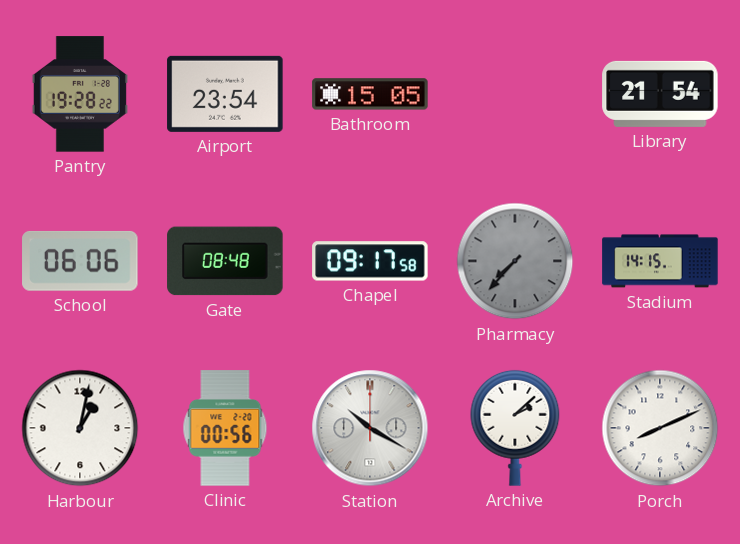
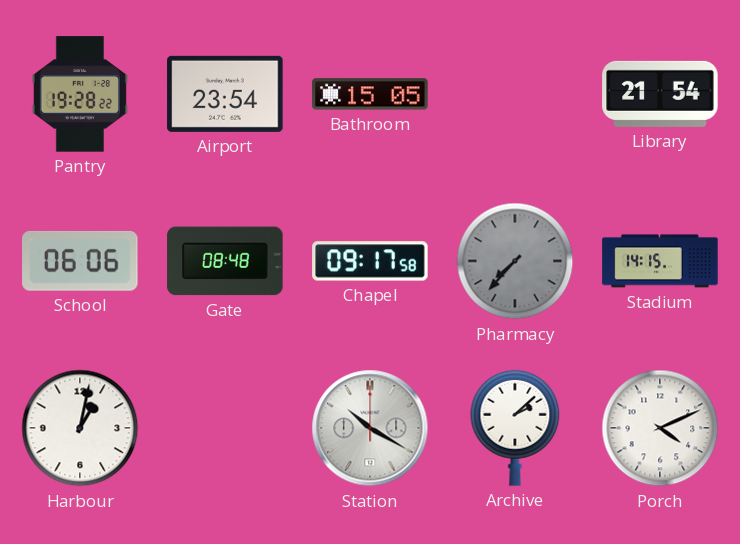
Clinic: 00:56 -> none (225, 428)
Porch: 8:11 -> 4:11 (660, 428)
